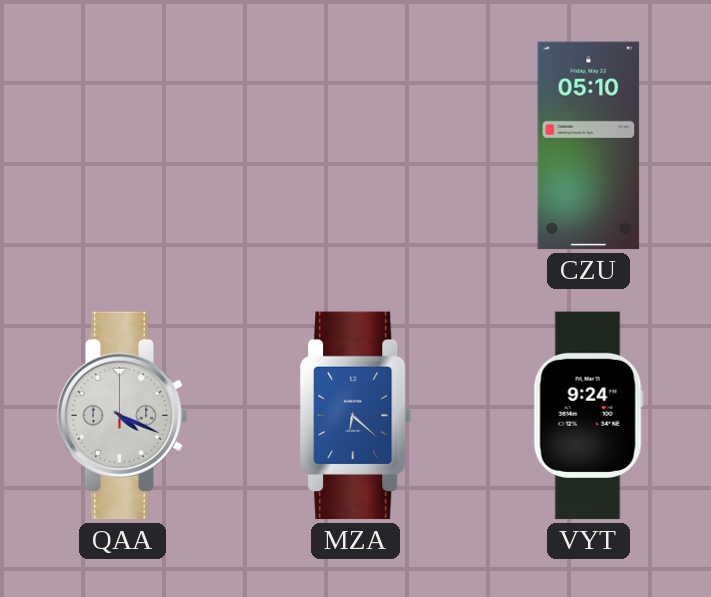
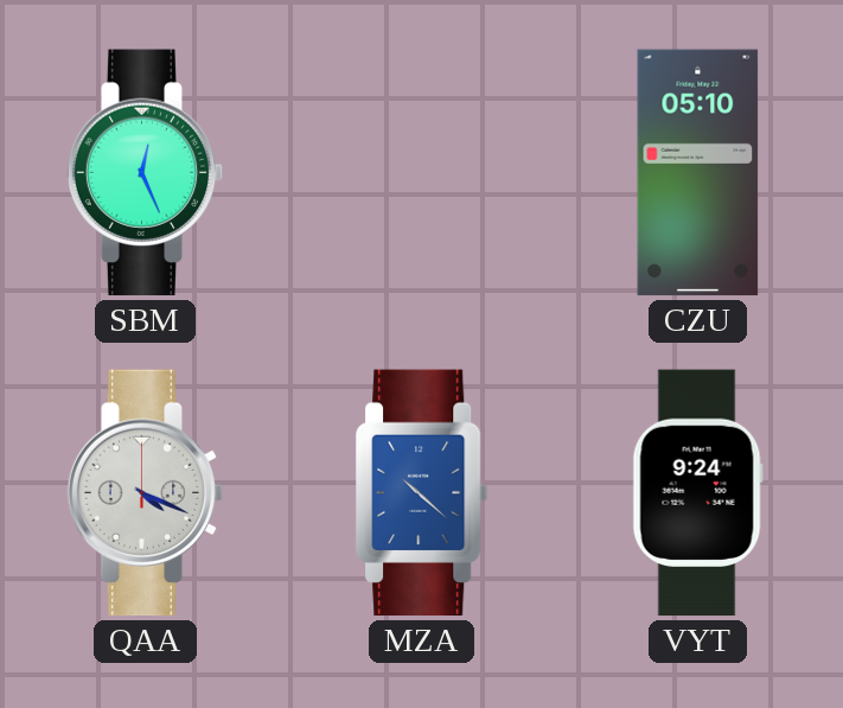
SBM: none -> 12:26 (146, 173)
MZA: 6:22 -> 10:22 (422, 493)
